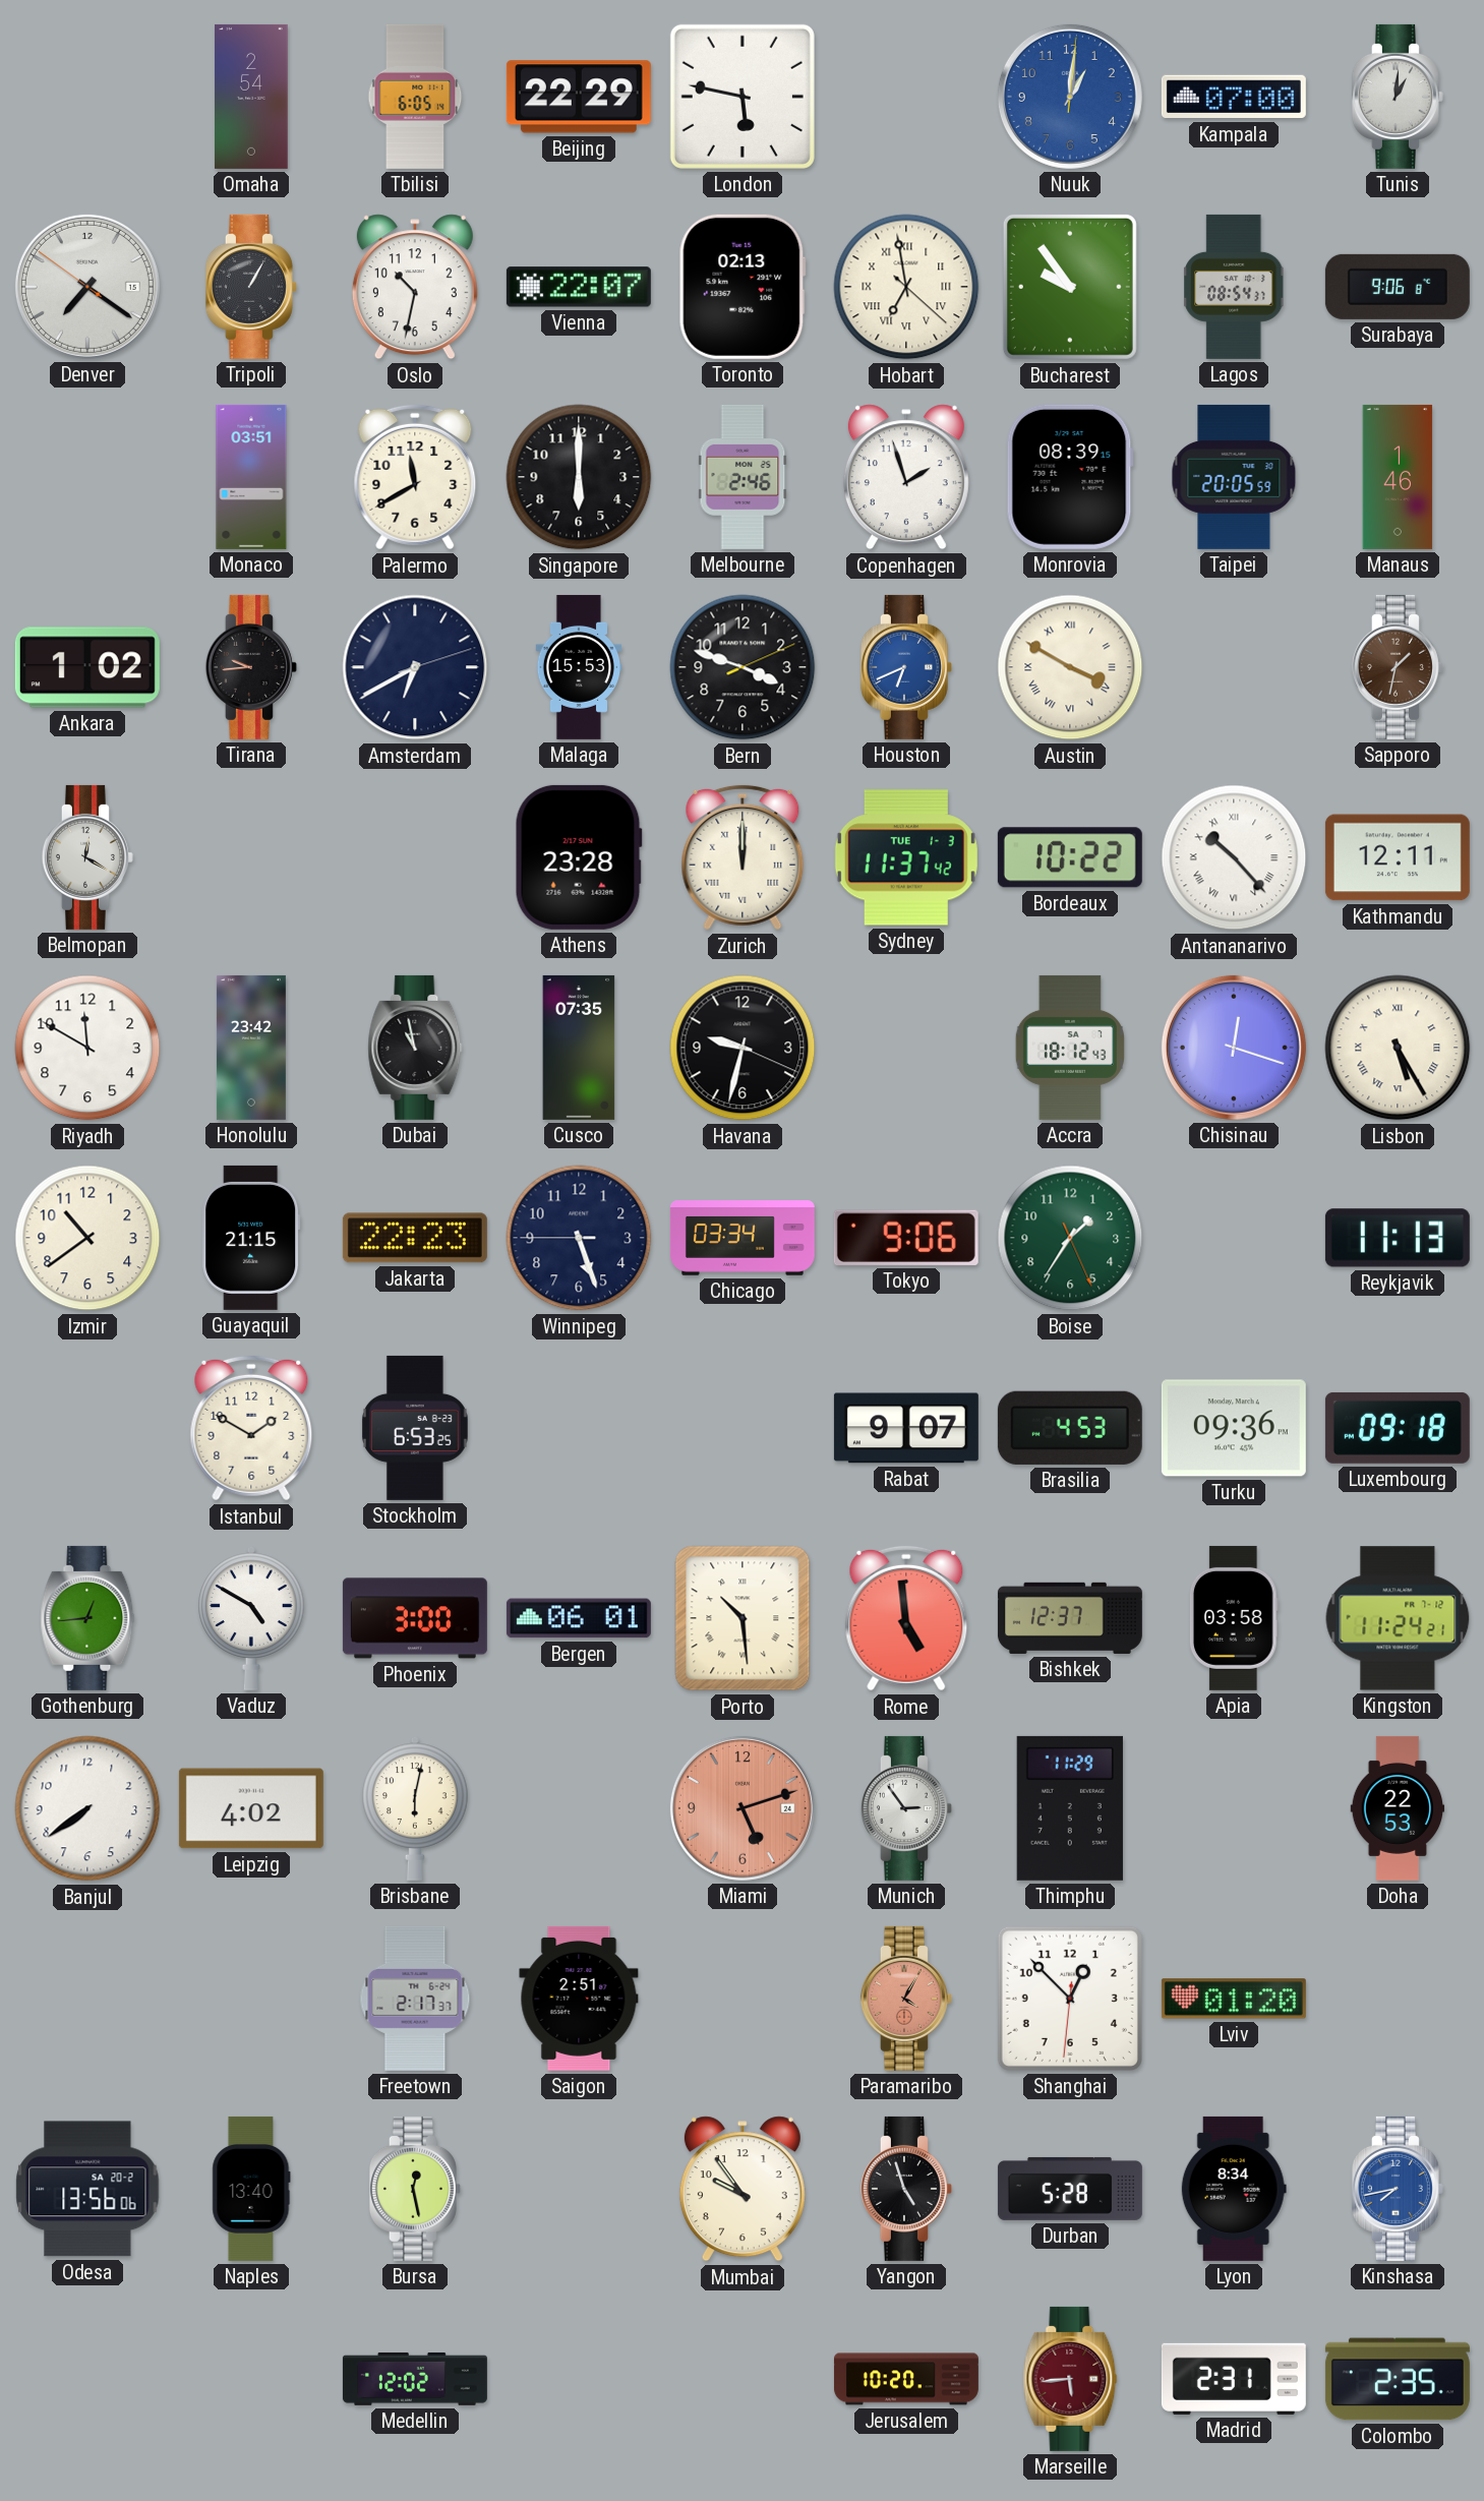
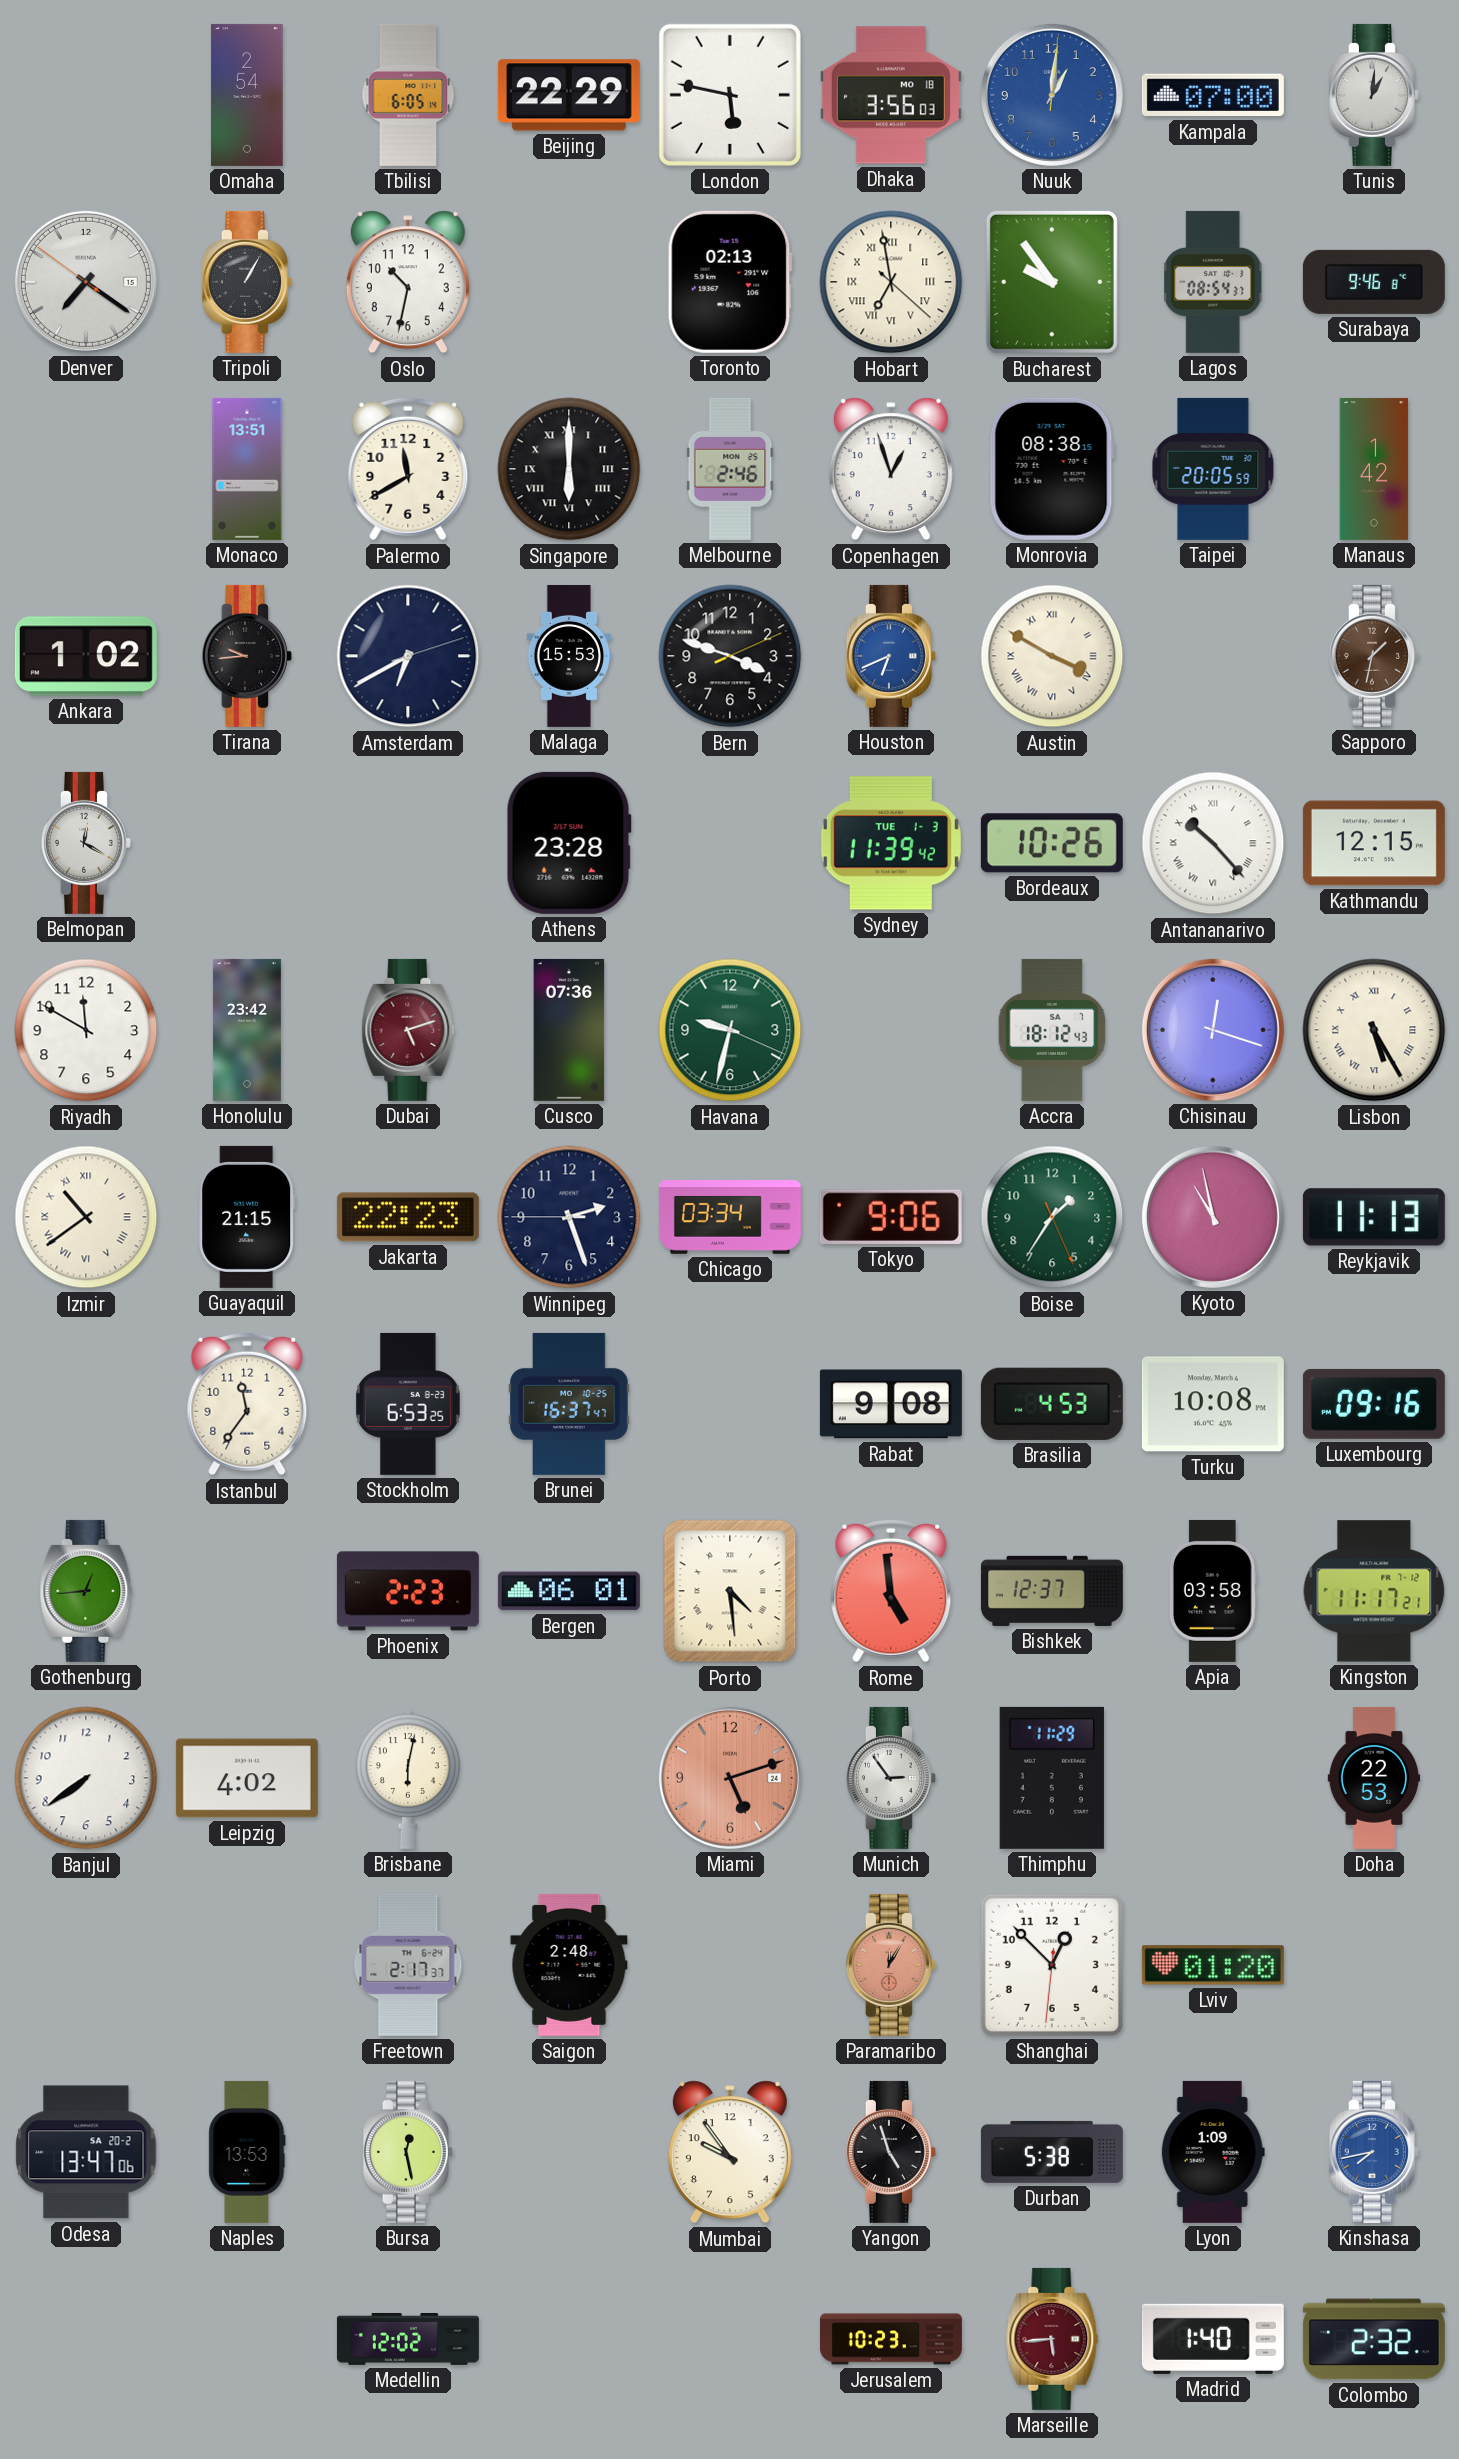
Dhaka: none -> 3:56 (891, 95)
Vienna: 22:07 -> none (579, 287)
Surabaya: 9:06 -> 9:46 (1374, 282)
Monaco: 03:51 -> 13:51 (247, 469)
Singapore numerals: Arabic -> Roman (569, 469)
Copenhagen: 1:57 -> 12:57 (891, 469)
Monrovia: 08:39 -> 08:38 (1052, 469)
Manaus: 1:46 -> 1:42 (1374, 469)
Zurich: 12:00 -> none (743, 857)
Sydney: 11:37 -> 11:39 (891, 843)
Bordeaux: 10:22 -> 10:26 (1052, 843)
Kathmandu: 12:11 -> 12:15 (1374, 843)
Dubai: 10:58 -> 5:12 (408, 1030)
Dubai dial: black -> burgundy (408, 1030)
Cusco: 07:35 -> 07:36 (569, 1030)
Havana dial: black -> green (730, 1030)
Izmir numerals: Arabic -> Roman (86, 1217)
Winnipeg: 5:26 -> 2:26 (569, 1217)
Kyoto: none -> 10:58 (1213, 1217)
Istanbul: 1:50 -> 11:36 (247, 1404)
Brunei: none -> 16:37 (569, 1404)
Rabat: 9:07 -> 9:08 (891, 1404)
Turku: 09:36 -> 10:08 (1213, 1404)
Luxembourg: 09:18 -> 09:16 (1374, 1404)
Vaduz: 4:50 -> none (252, 1618)
Phoenix: 3:00 -> 2:23 (408, 1591)
Porto: 10:29 -> 4:29 (730, 1591)
Kingston: 11:24 -> 11:17 (1374, 1591)
Saigon: 2:51 -> 2:48 (569, 1965)
Paramaribo: 4:05 -> 12:05 (891, 1965)
Odesa: 13:56 -> 13:47 (86, 2152)
Naples: 13:40 -> 13:53 (247, 2152)
Durban: 5:28 -> 5:38 (1052, 2152)
Lyon: 8:34 -> 1:09 (1213, 2152)
Jerusalem: 10:20 -> 10:23 (891, 2339)
Madrid: 2:31 -> 1:40 (1213, 2339)
Colombo: 2:35 -> 2:32 (1374, 2339)
